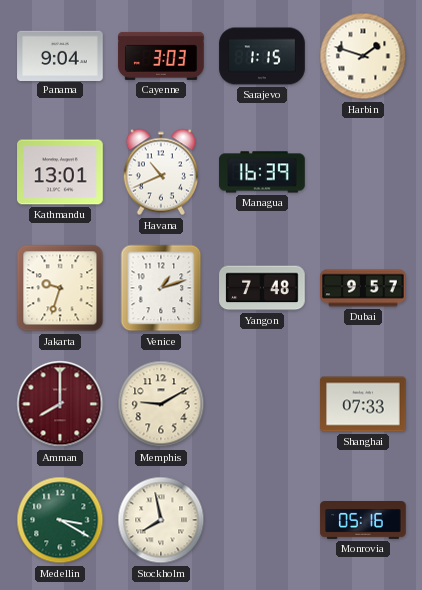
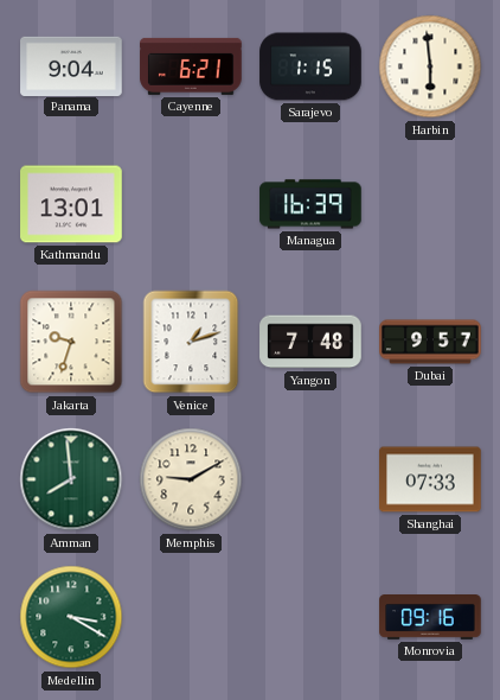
Cayenne: 3:03 -> 6:21 (191, 66)
Harbin: 1:48 -> 5:59 (430, 66)
Havana: 10:41 -> none (161, 172)
Amman: 8:00 -> 7:59 (71, 479)
Amman dial: burgundy -> green (71, 479)
Stockholm: 7:58 -> none (161, 520)
Monrovia: 05:16 -> 09:16 (430, 618)
